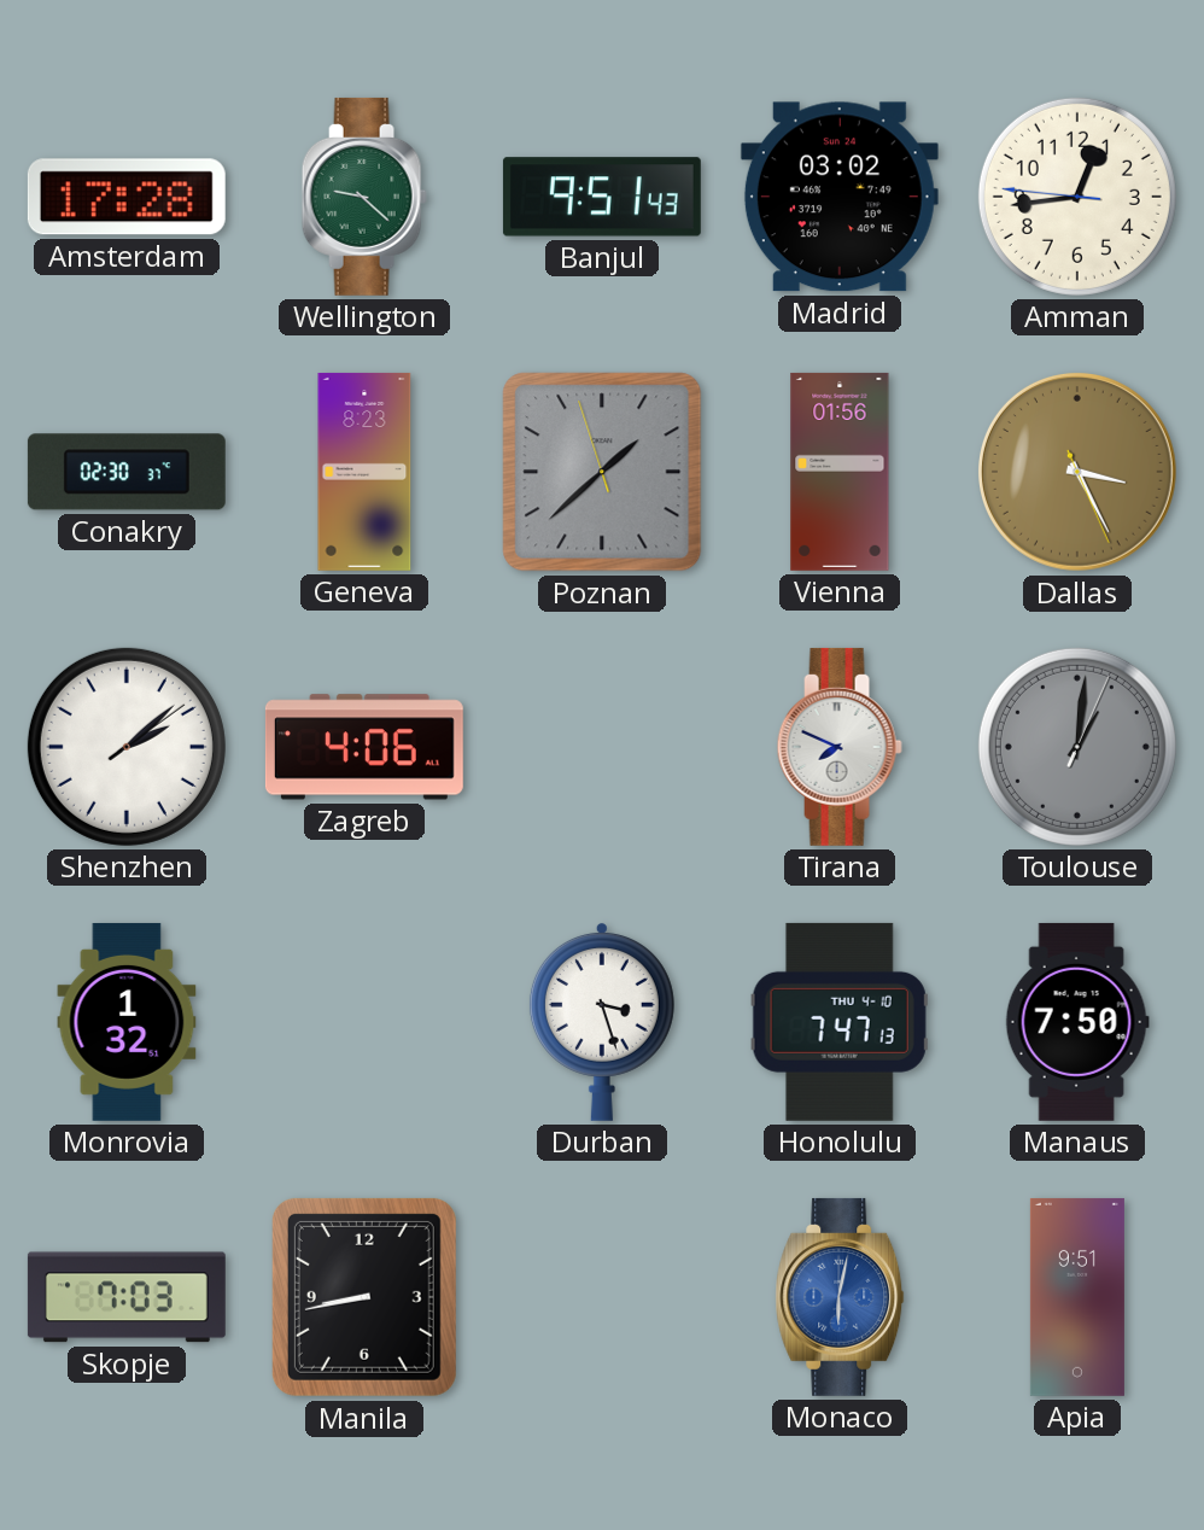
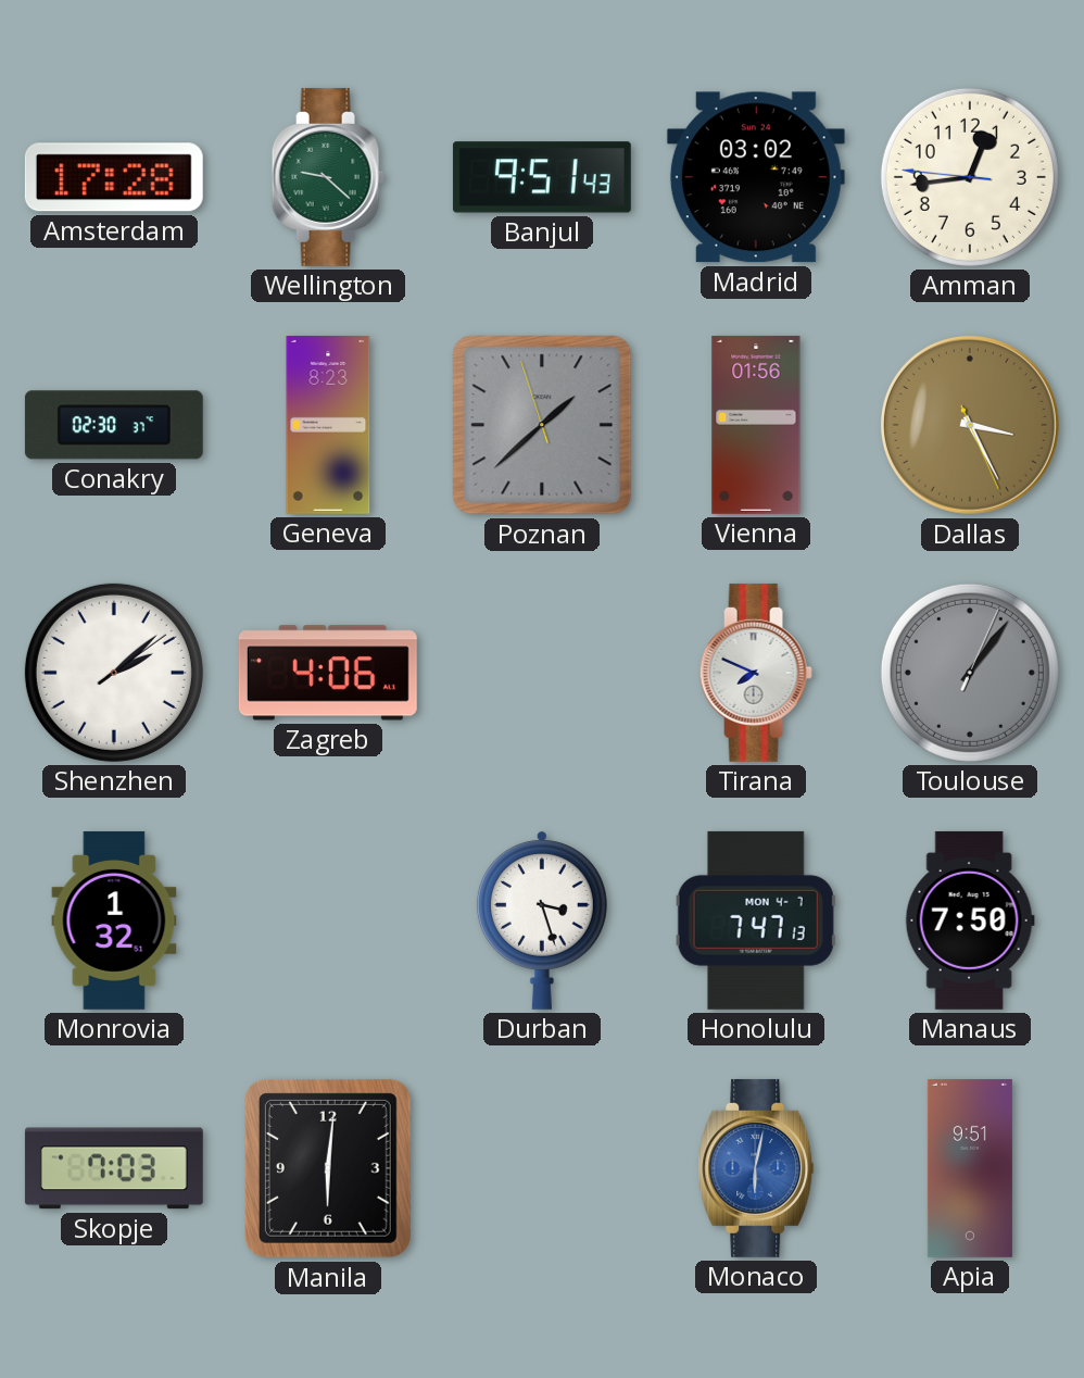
Toulouse: 1:01 -> 1:06 (970, 673)
Honolulu date: THU 4-10 -> MON 4-7 (756, 920)
Manila: 8:43 -> 6:01 (328, 1168)
